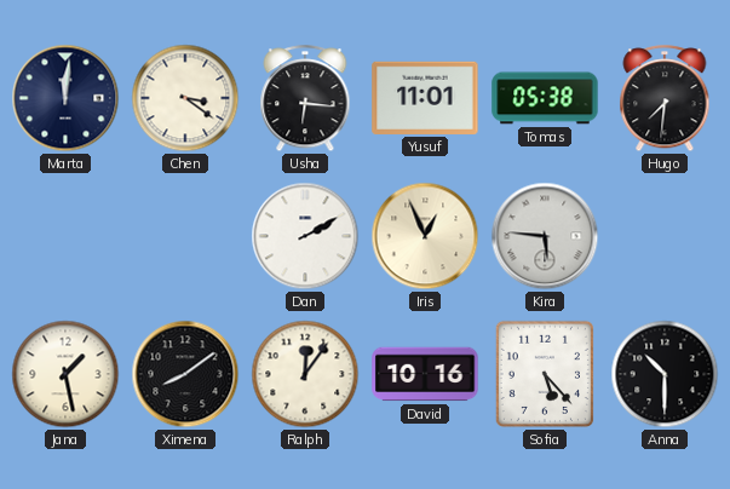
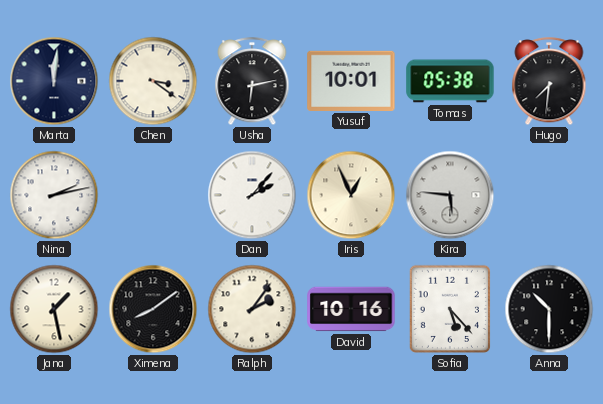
Usha: 6:16 -> 6:13 (252, 82)
Yusuf: 11:01 -> 10:01 (351, 81)
Nina: none -> 2:13 (54, 195)
Dan: 2:10 -> 2:07 (252, 195)
Ralph: 12:06 -> 2:06 (252, 309)
